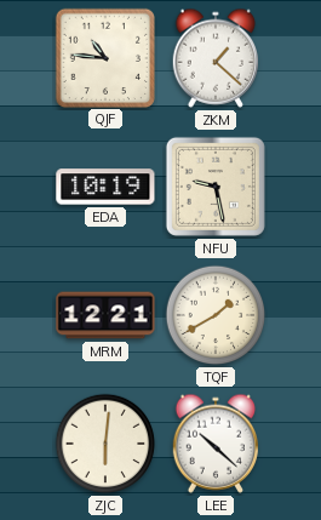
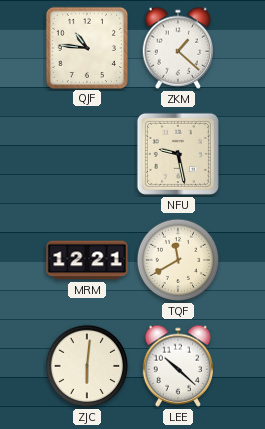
EDA: 10:19 -> none (105, 187)
TQF: 1:40 -> 11:40 (178, 260)
